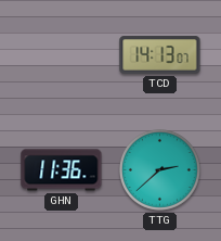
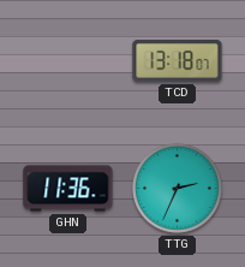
TCD: 14:13 -> 13:18 (178, 61)
TTG: 2:38 -> 2:34 (178, 189)
